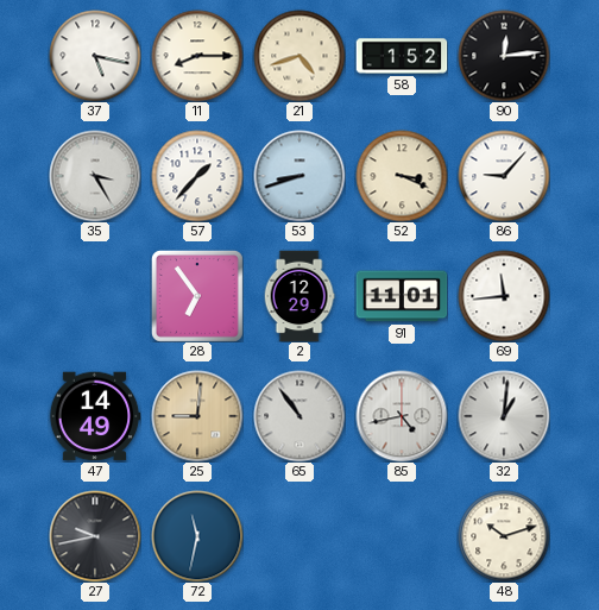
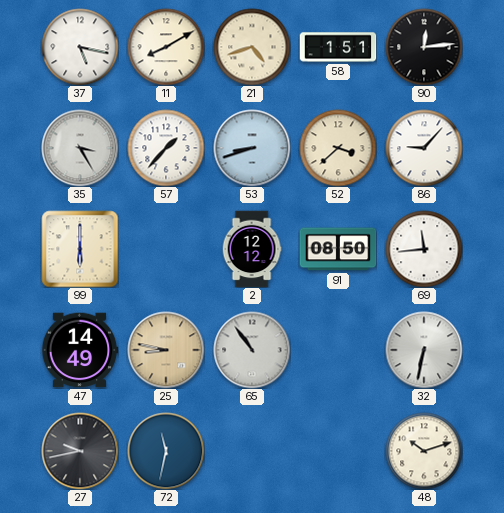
11: 8:15 -> 8:10 (166, 47)
58: 1:52 -> 1:51 (338, 47)
52: 3:19 -> 3:38 (338, 148)
99: none -> 6:00 (80, 249)
28: 6:54 -> none (197, 296)
2: 12:29 -> 12:12 (252, 249)
91: 11:01 -> 08:50 (338, 249)
25: 9:01 -> 8:47 (166, 350)
85: 4:43 -> none (402, 416)
32: 1:01 -> 6:32 (424, 350)
